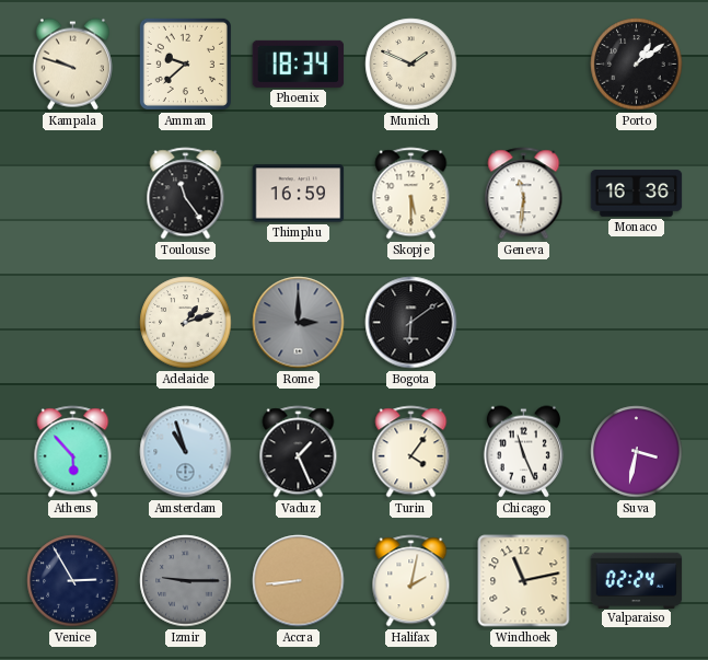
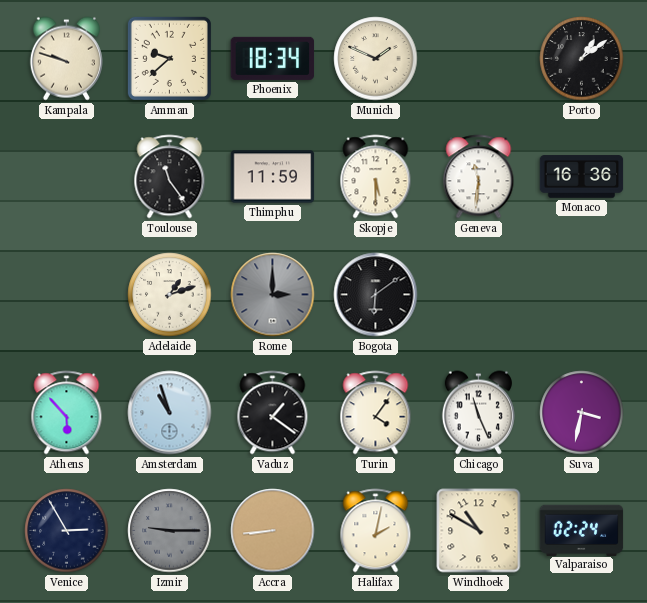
Thimphu: 16:59 -> 11:59 (273, 177)
Vaduz: 1:26 -> 1:21 (273, 413)
Windhoek: 11:13 -> 10:50 (479, 531)
